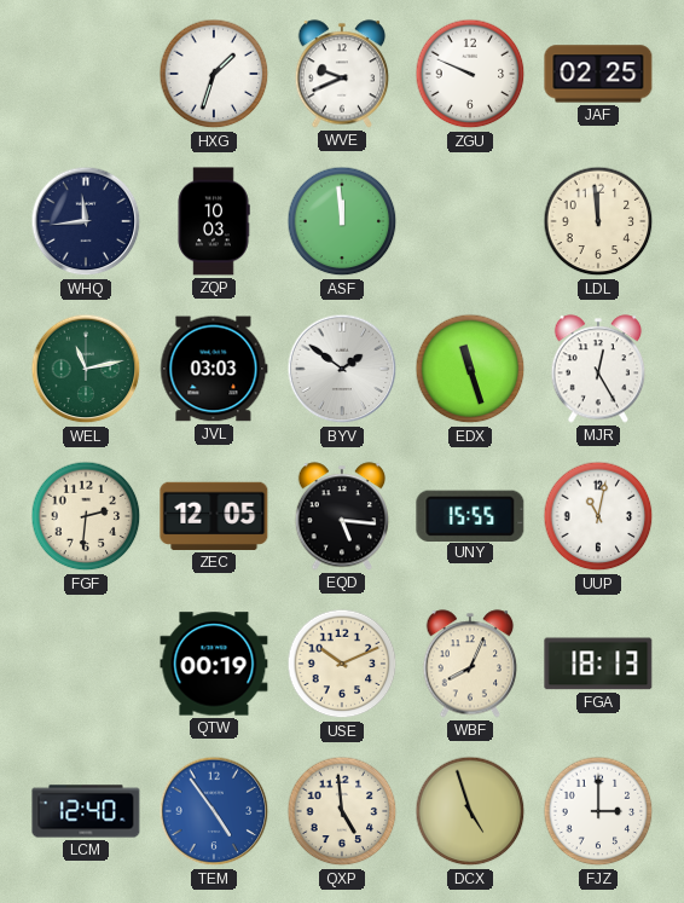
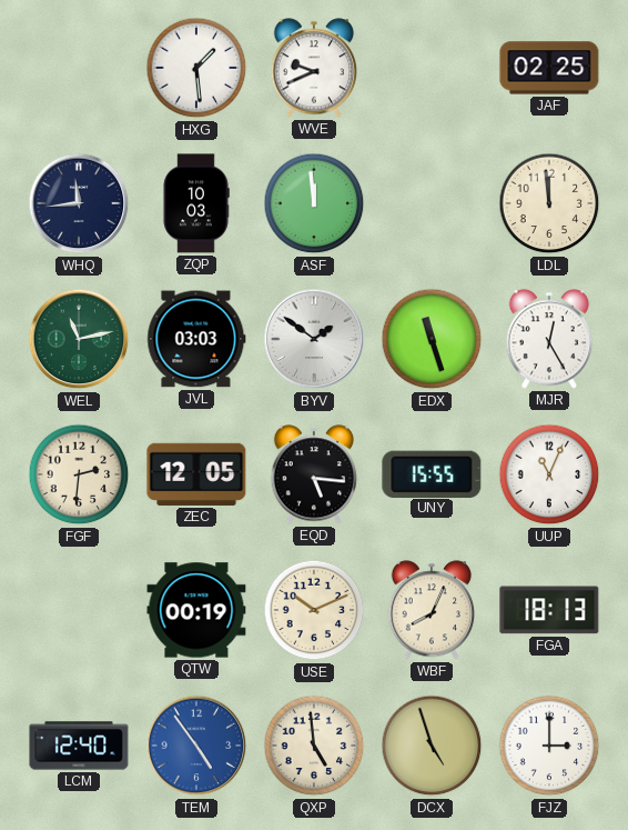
HXG: 1:33 -> 1:29 (196, 68)
ZGU: 9:49 -> none (470, 74)
UUP: 11:02 -> 11:04 (549, 474)
